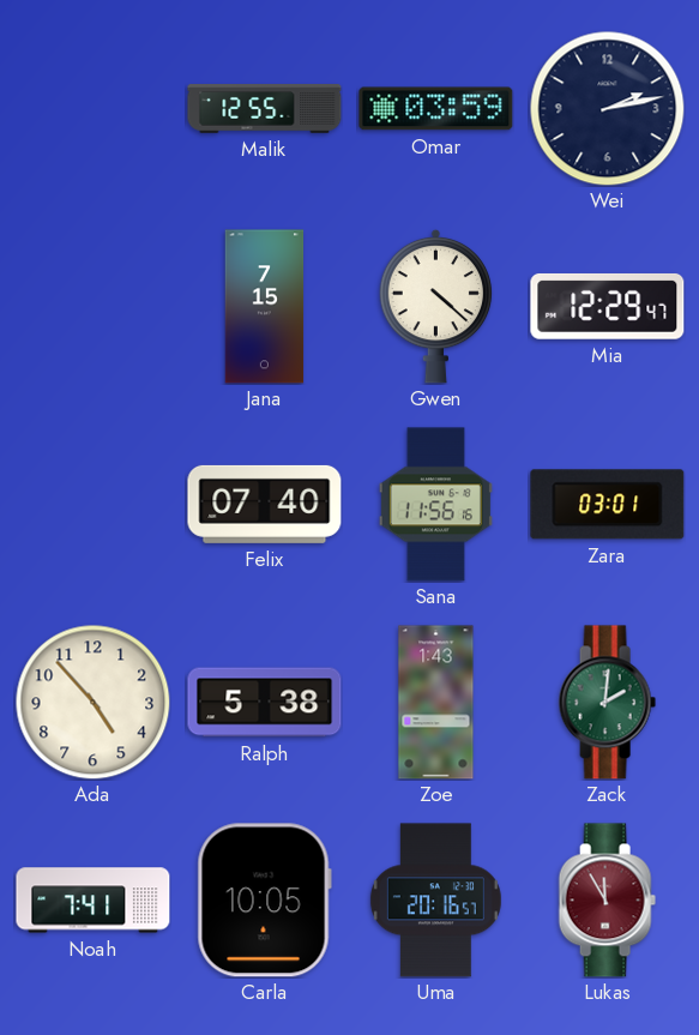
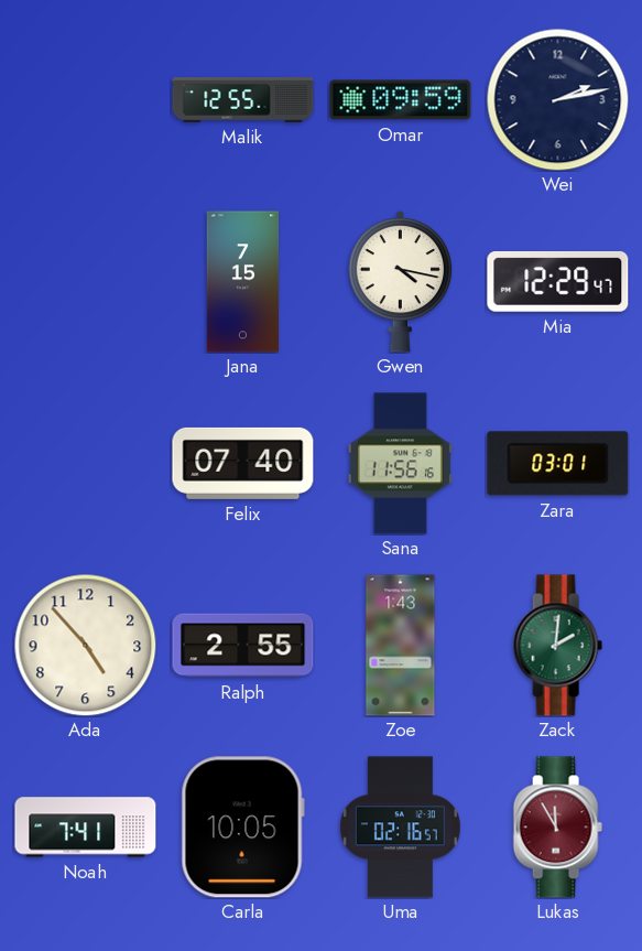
Omar: 03:59 -> 09:59 (401, 100)
Gwen: 4:22 -> 4:17 (401, 281)
Ralph: 5:38 -> 2:55 (243, 646)
Uma: 20:16 -> 02:16 (400, 828)
